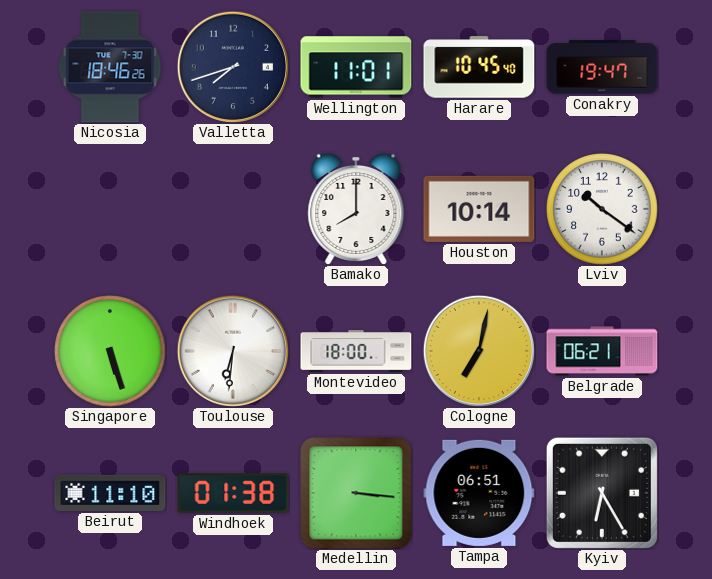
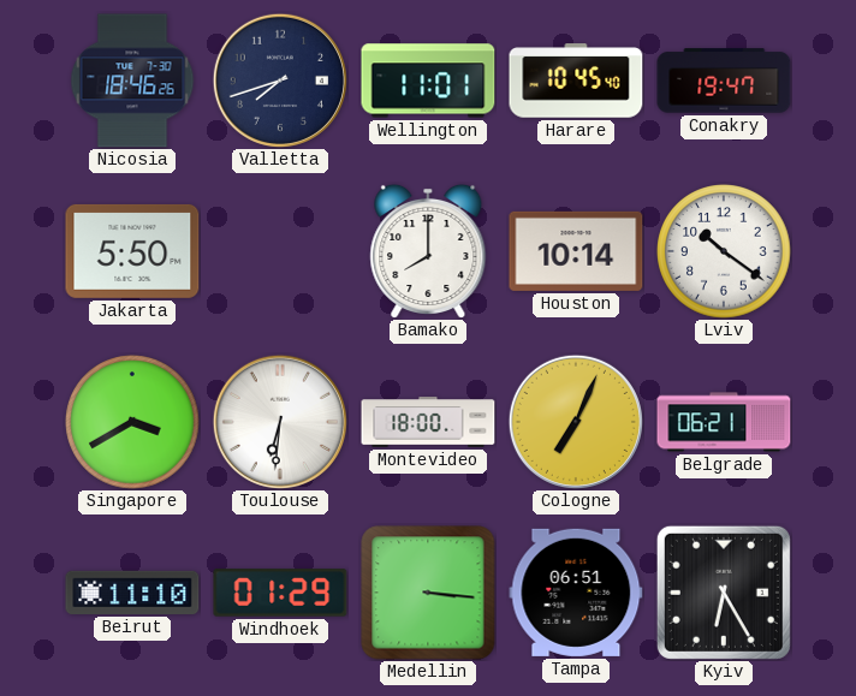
Jakarta: none -> 5:50 (132, 251)
Singapore: 5:27 -> 3:40 (132, 422)
Cologne: 7:02 -> 7:04 (576, 422)
Windhoek: 01:38 -> 01:29 (280, 593)
